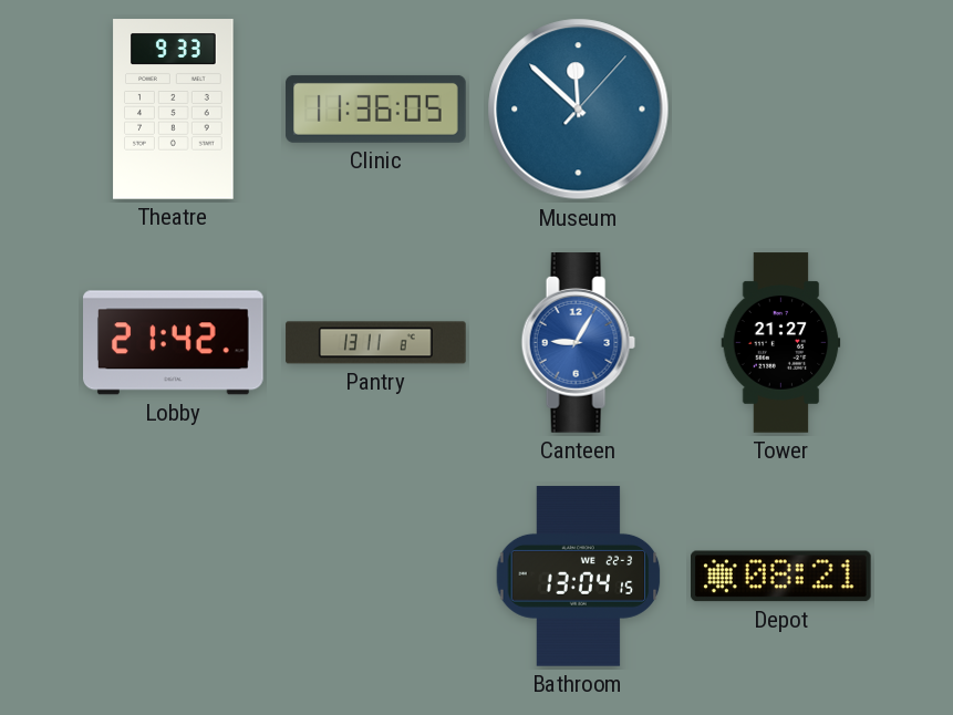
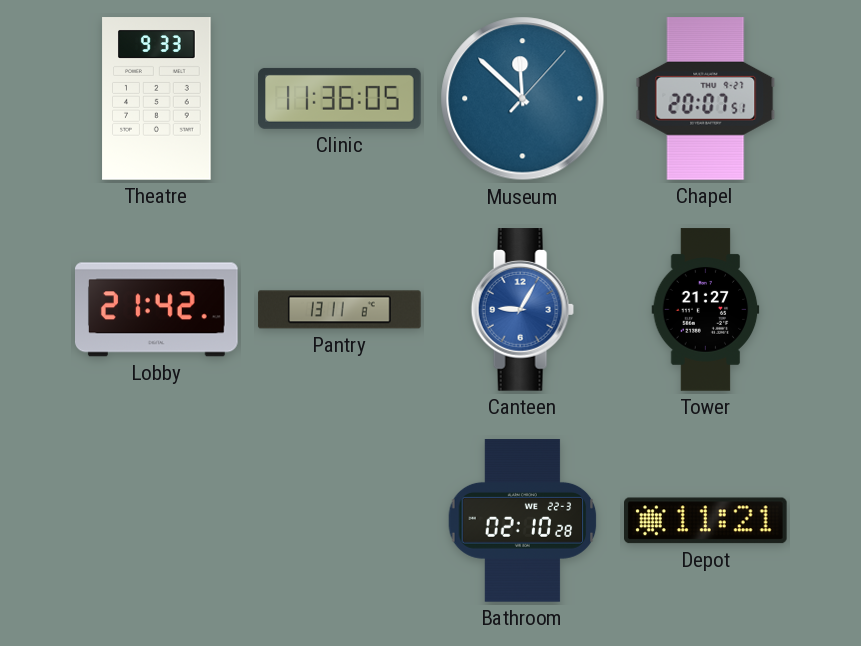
Chapel: none -> 20:07 (706, 99)
Bathroom: 13:04 -> 02:10 (523, 521)
Depot: 08:21 -> 11:21 (706, 521)
